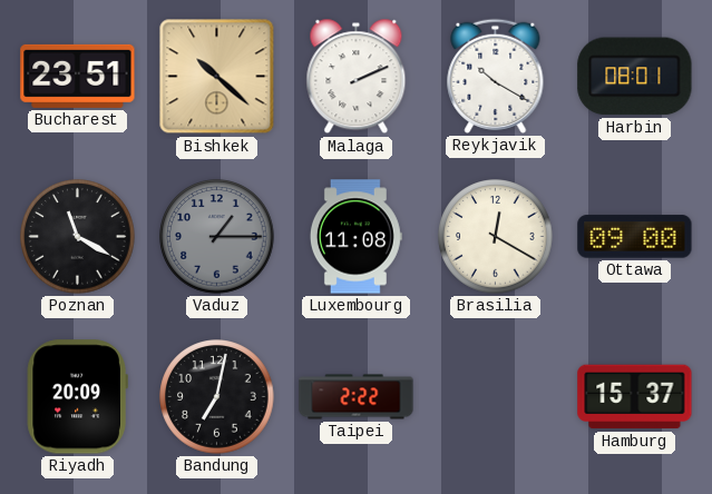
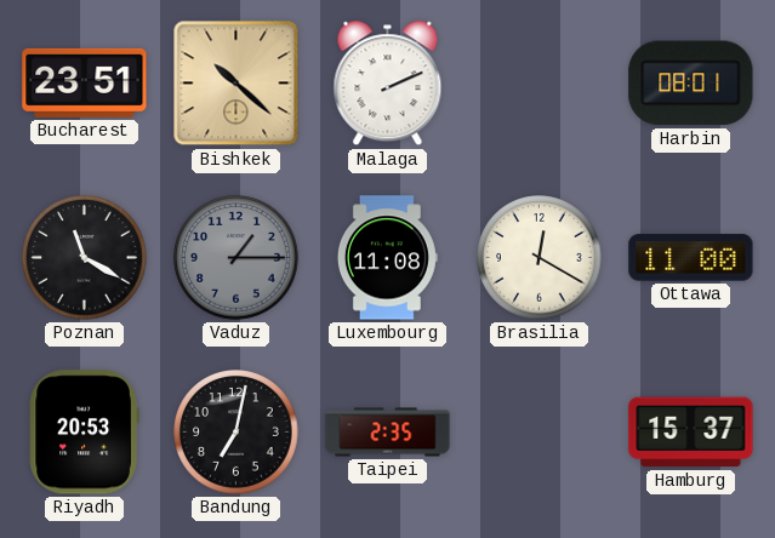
Reykjavik: 10:20 -> none (496, 76)
Ottawa: 09:00 -> 11:00 (691, 258)
Riyadh: 20:09 -> 20:53 (84, 433)
Taipei: 2:22 -> 2:35 (388, 433)
